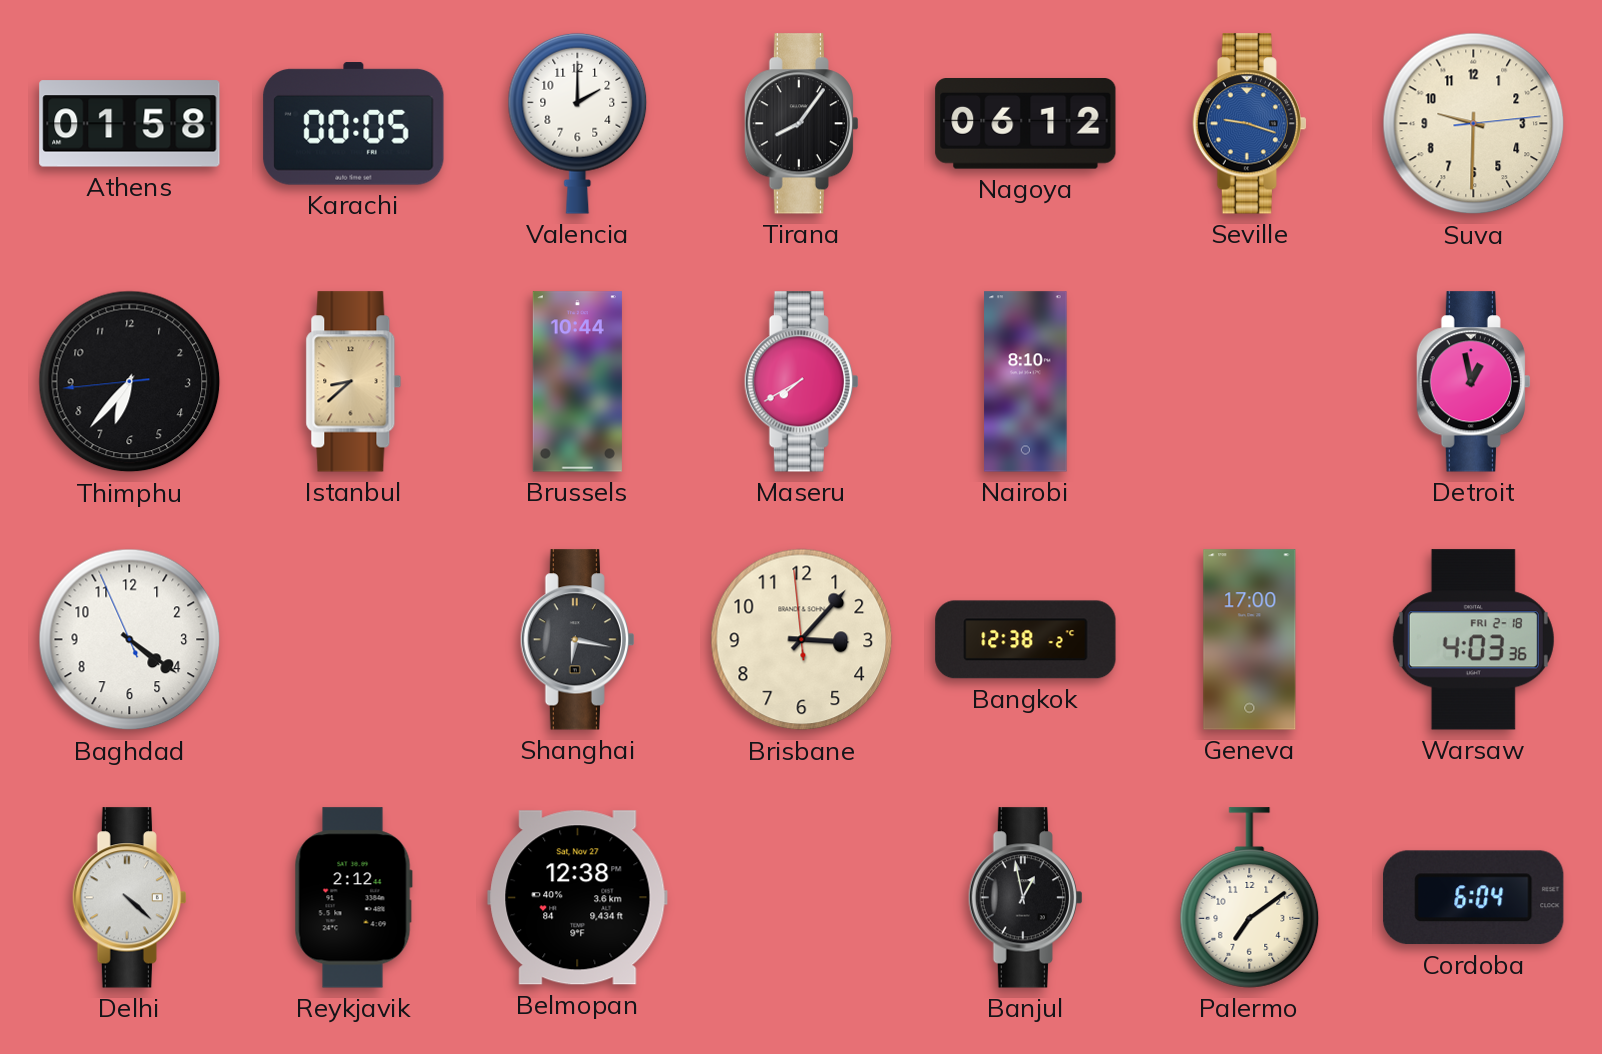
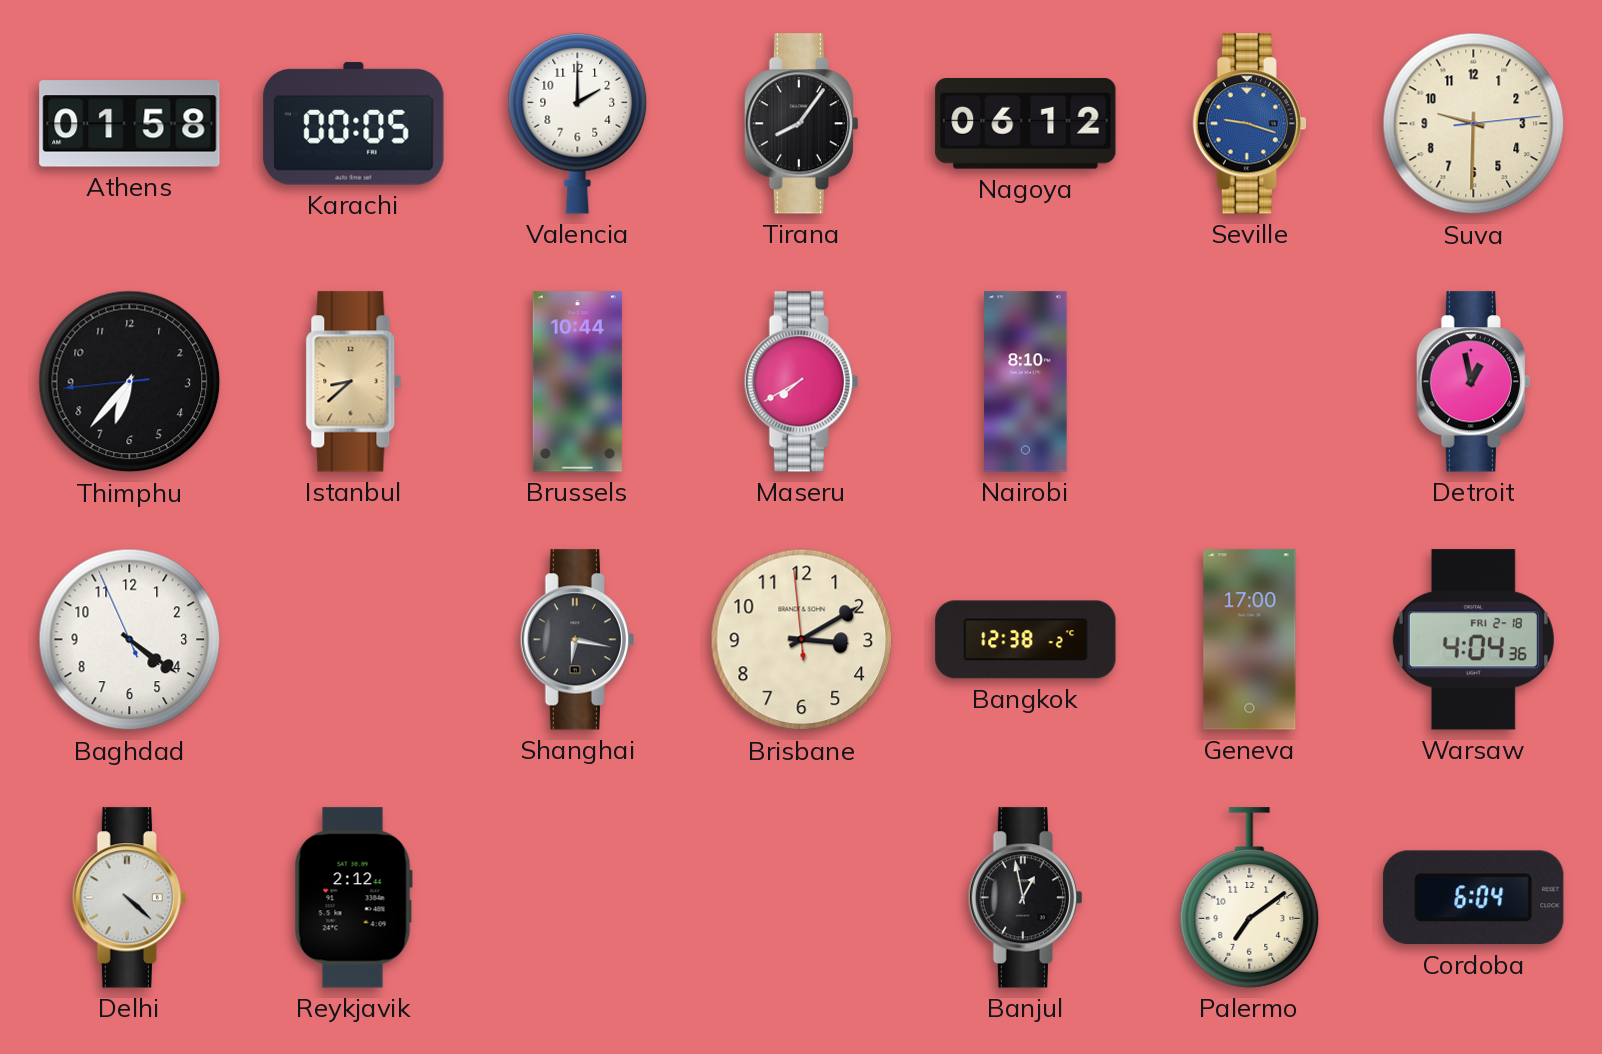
Brisbane: 3:06 -> 3:09 (802, 640)
Warsaw: 4:03 -> 4:04 (1473, 640)
Belmopan: 12:38 -> none (578, 898)
